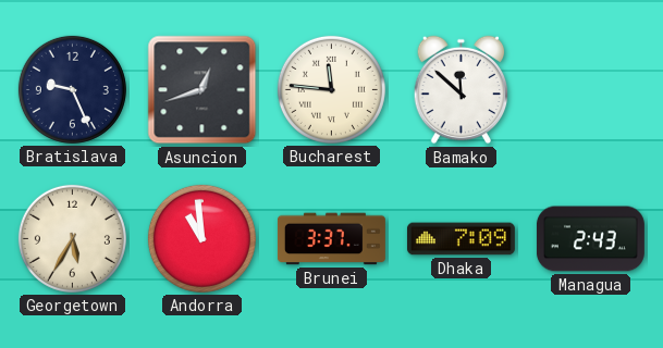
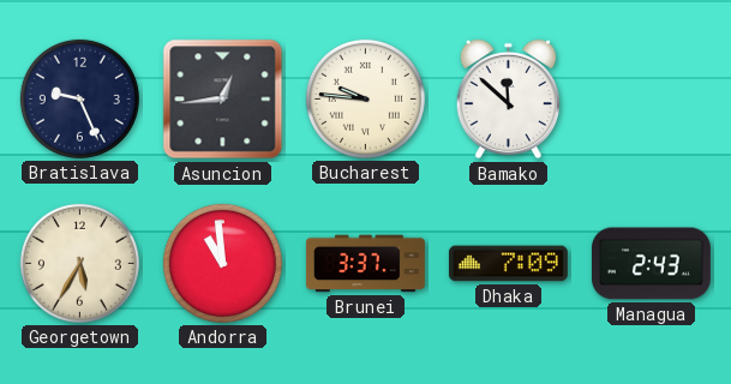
Asuncion: 12:42 -> 12:44 (223, 100)
Bucharest: 11:46 -> 9:46 (365, 98)
